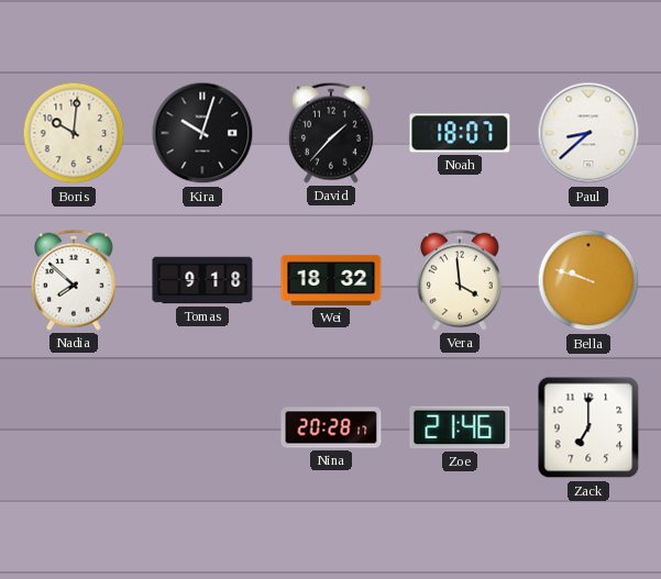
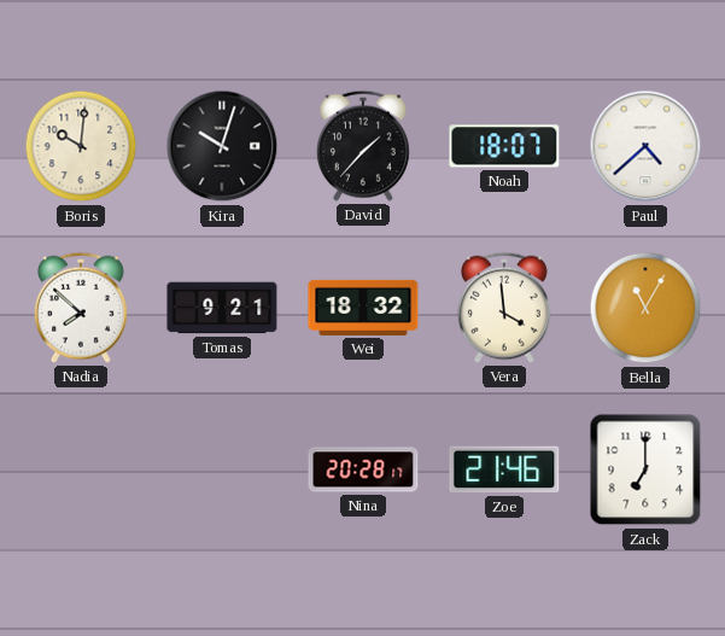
Paul: 8:38 -> 4:38 (645, 146)
Tomas: 9:18 -> 9:21 (222, 308)
Bella: 9:48 -> 11:05 (645, 308)
